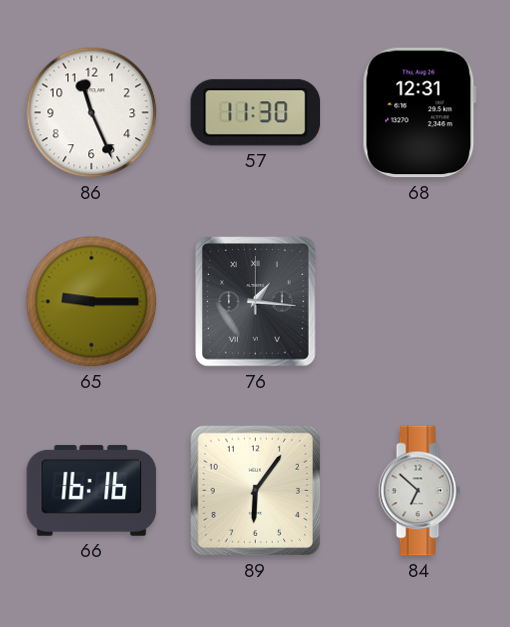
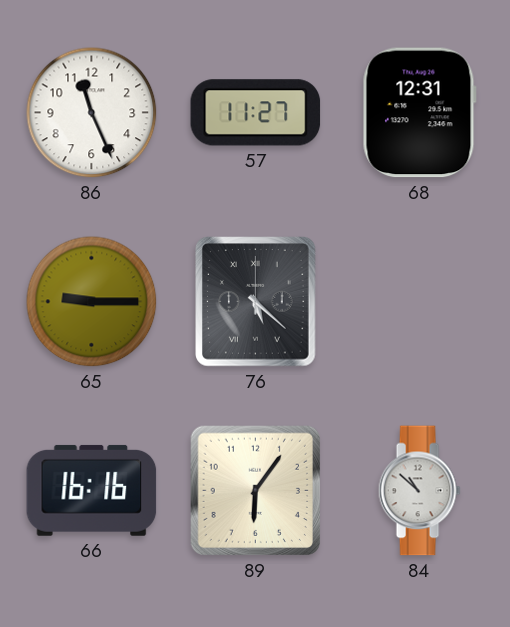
57: 11:30 -> 11:27 (256, 113)
76: 1:16 -> 5:22 (256, 302)
84: 6:52 -> 10:52 (419, 491)
